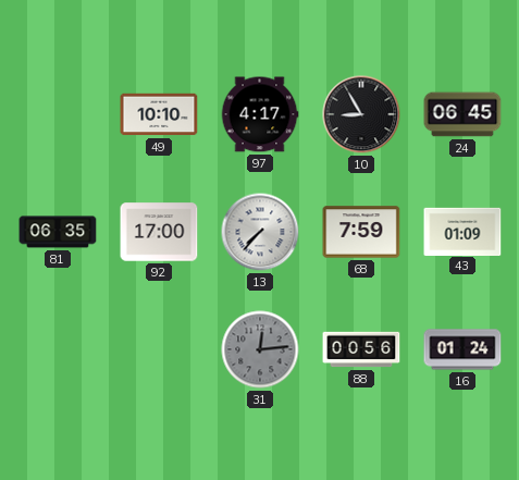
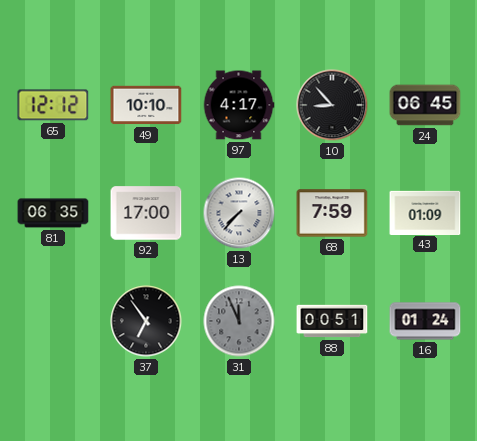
65: none -> 12:12 (53, 105)
10: 8:55 -> 8:53 (332, 105)
37: none -> 6:54 (146, 321)
31: 12:14 -> 11:56 (239, 321)
88: 00:56 -> 00:51 (332, 321)
